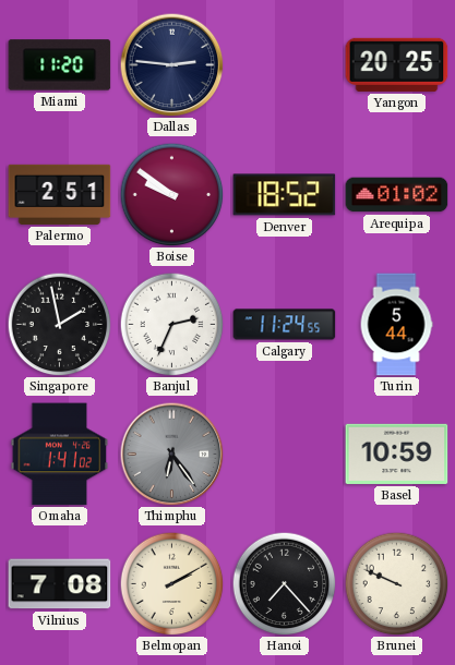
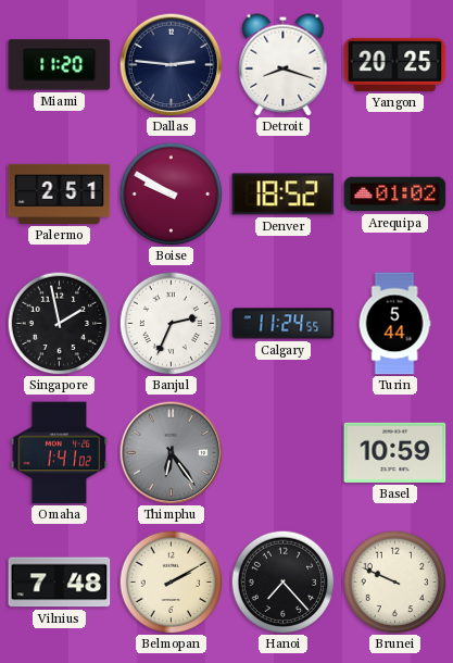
Detroit: none -> 8:18 (284, 65)
Boise: 9:51 -> 9:50 (171, 193)
Vilnius: 7:08 -> 7:48 (60, 583)
